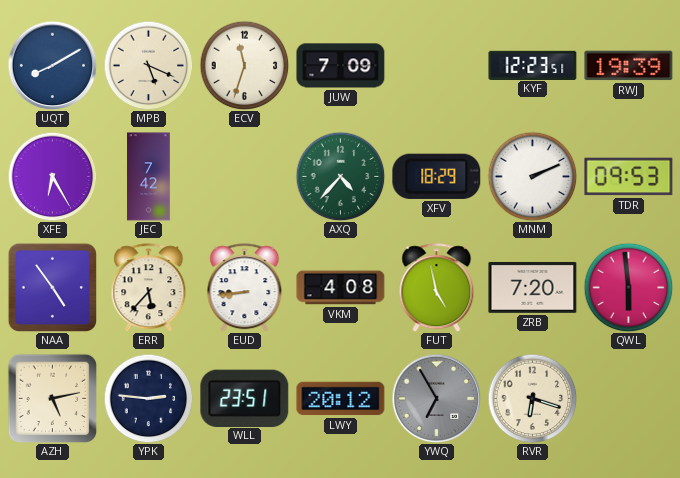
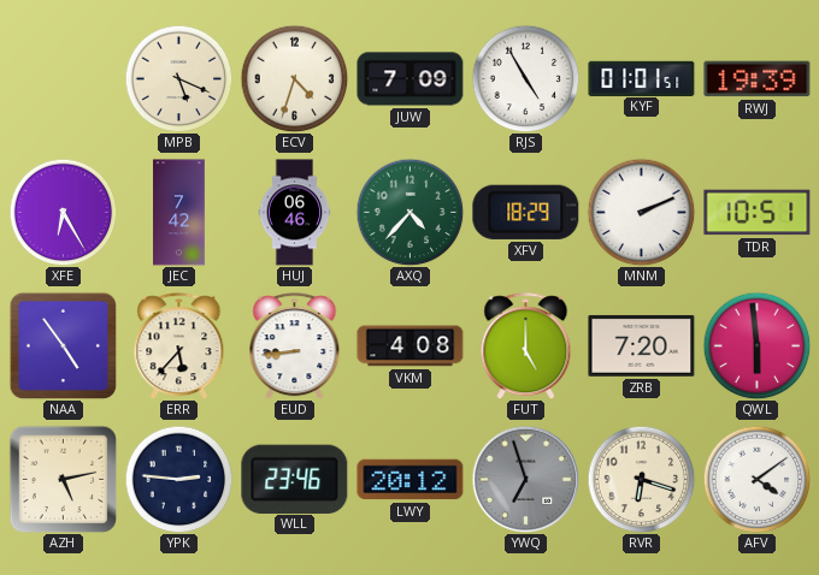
UQT: 8:10 -> none (52, 65)
ECV: 11:33 -> 4:33 (294, 78)
RJS: none -> 4:55 (525, 78)
KYF: 12:23 -> 01:01 (642, 78)
HUJ: none -> 06:46 (295, 213)
TDR: 09:53 -> 10:51 (758, 213)
FUT: 4:58 -> 5:00 (526, 346)
WLL: 23:51 -> 23:46 (295, 479)
YWQ: 6:55 -> 6:57 (525, 479)
AFV: none -> 4:09 (756, 479)
